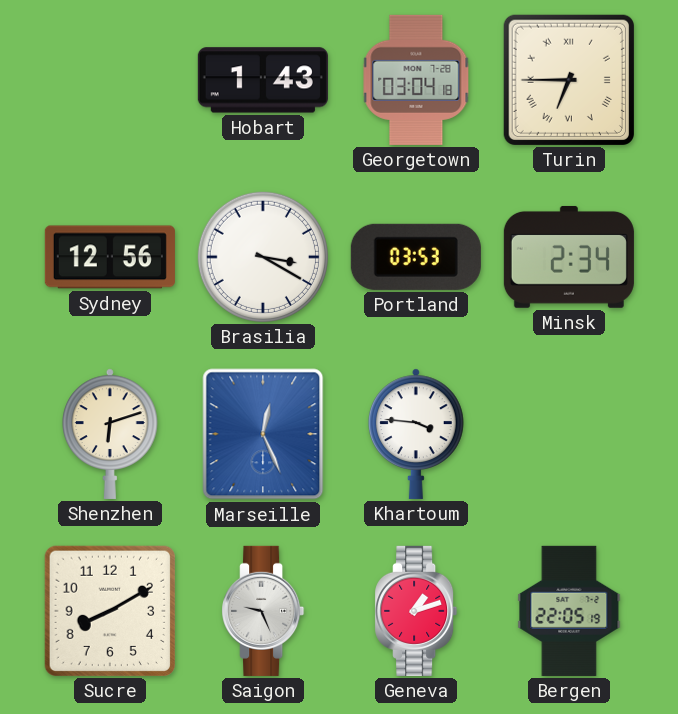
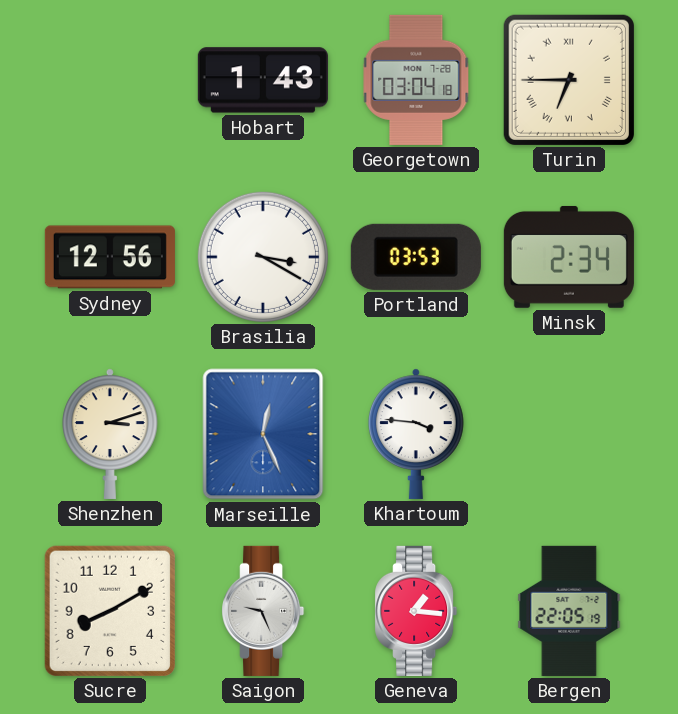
Shenzhen: 6:12 -> 3:12 (111, 434)
Geneva: 1:12 -> 1:16 (416, 611)
